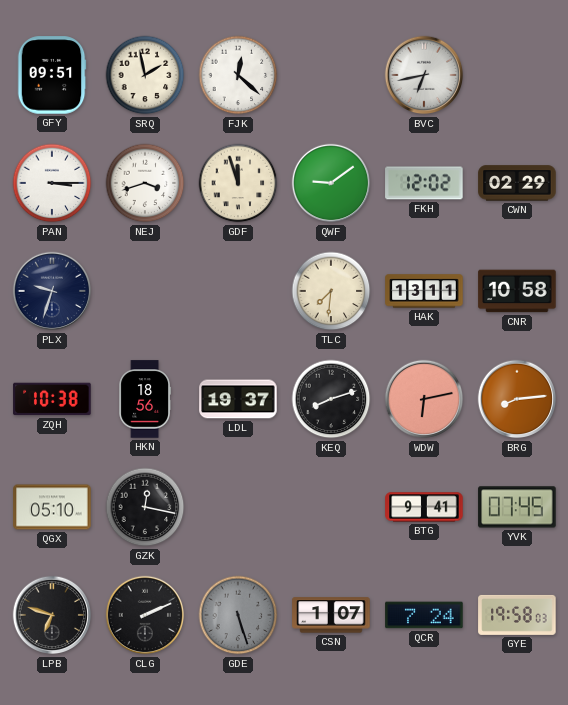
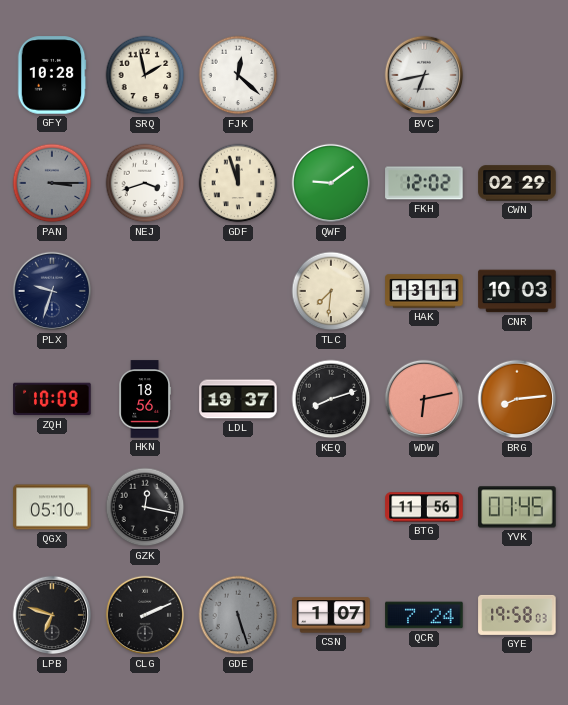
GFY: 09:51 -> 10:28 (52, 75)
PAN dial: white -> grey (52, 183)
CNR: 10:58 -> 10:03 (517, 291)
ZQH: 10:38 -> 10:09 (52, 399)
BTG: 9:41 -> 11:56 (424, 507)
